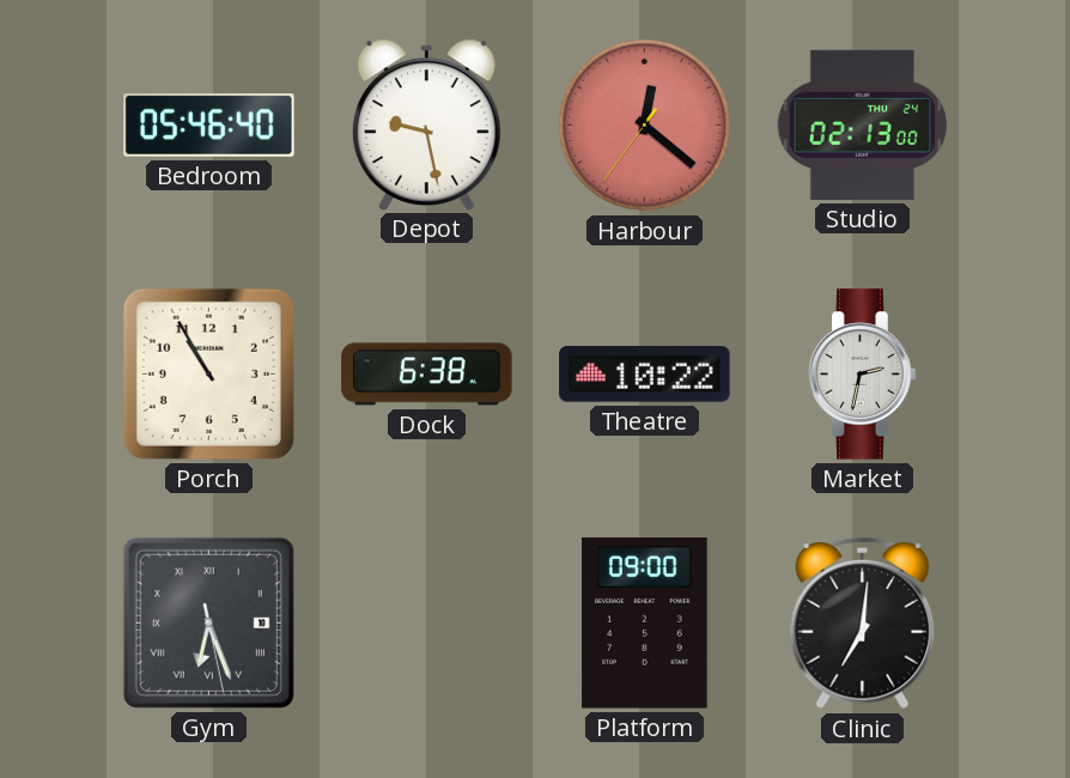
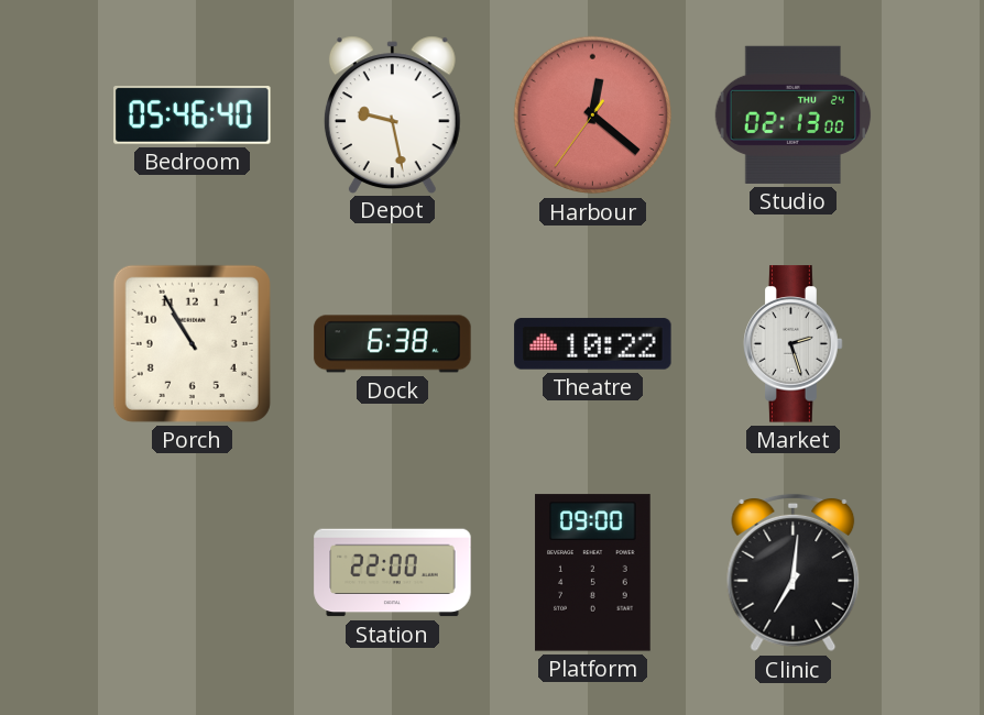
Market: 2:32 -> 2:27 (794, 344)
Gym: 6:26 -> none (208, 622)
Station: none -> 22:00 (393, 573)
